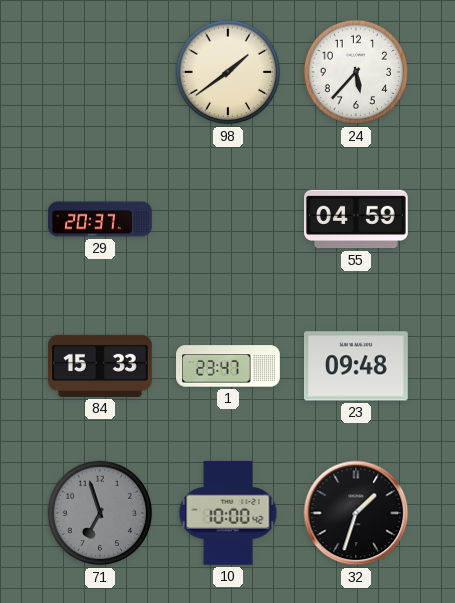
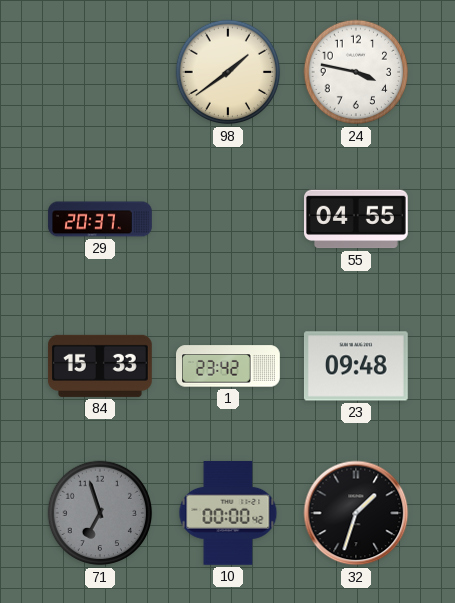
24: 5:37 -> 3:47 (356, 72)
55: 04:59 -> 04:55 (357, 219)
1: 23:47 -> 23:42 (229, 366)
10: 10:00 -> 00:00 (228, 513)
